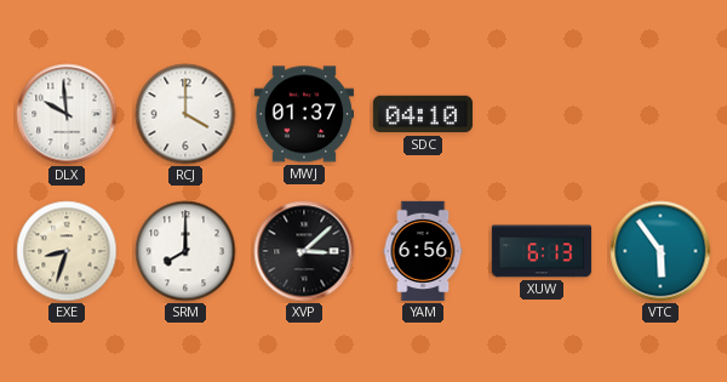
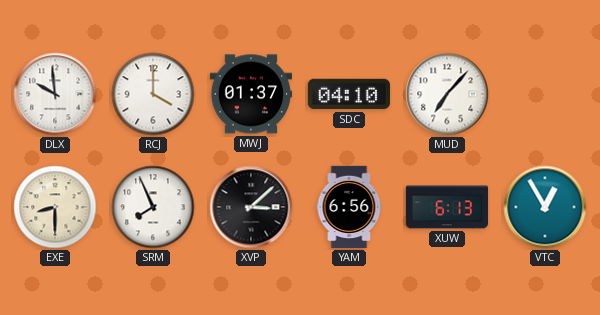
MUD: none -> 7:07 (447, 94)
EXE: 8:33 -> 8:30 (55, 207)
SRM: 8:00 -> 7:56 (153, 207)
VTC: 5:54 -> 12:55 (545, 207)
